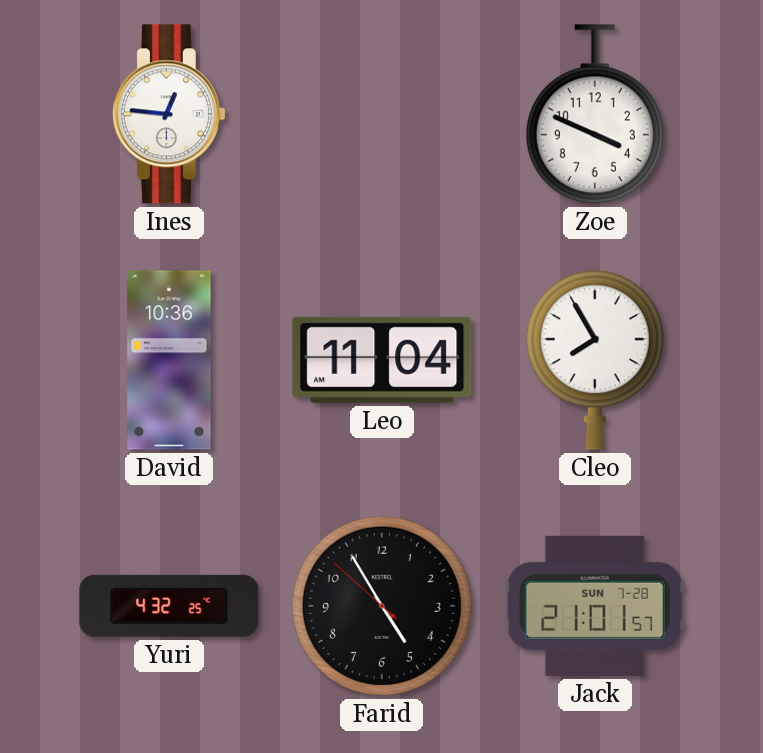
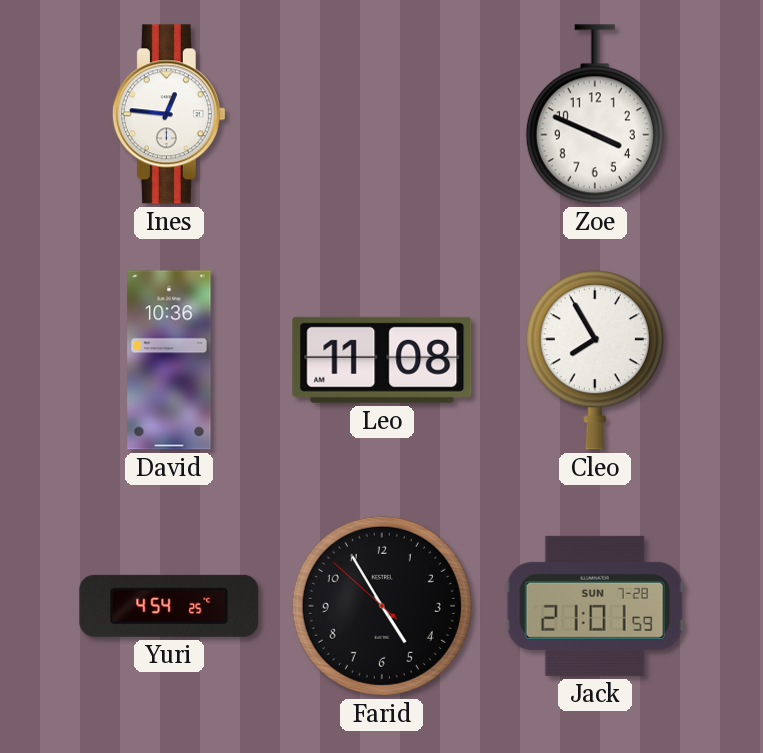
Leo: 11:04 -> 11:08 (382, 360)
Yuri: 4:32 -> 4:54 (169, 606)
Jack: 21:01:57 -> 21:01:59 (595, 606)
